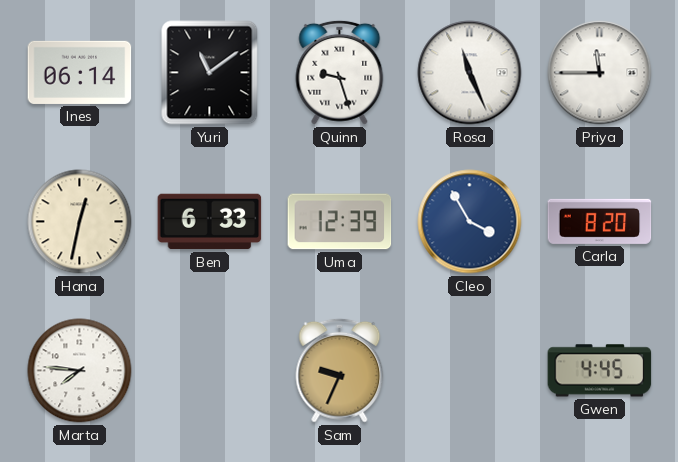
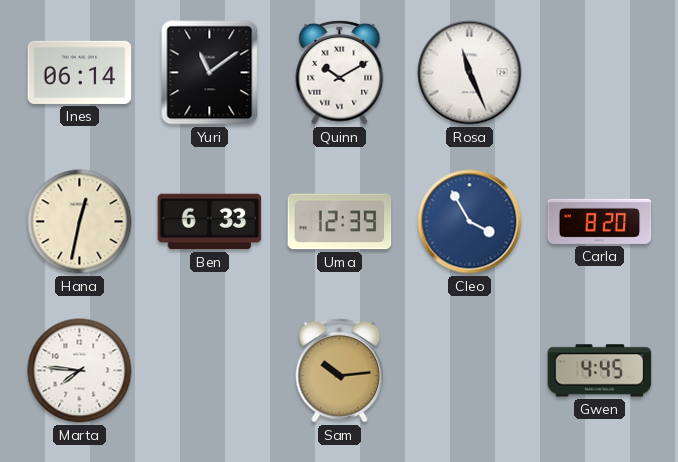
Quinn: 9:27 -> 10:10 (340, 72)
Priya: 11:45 -> none (600, 73)
Sam: 9:34 -> 10:14 (340, 370)
